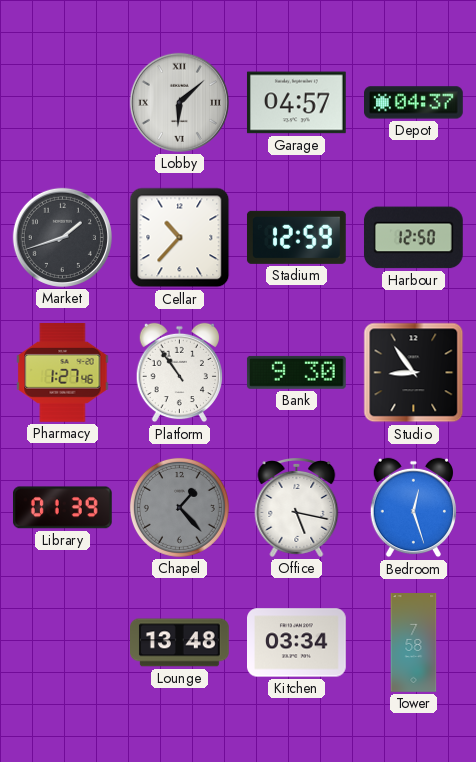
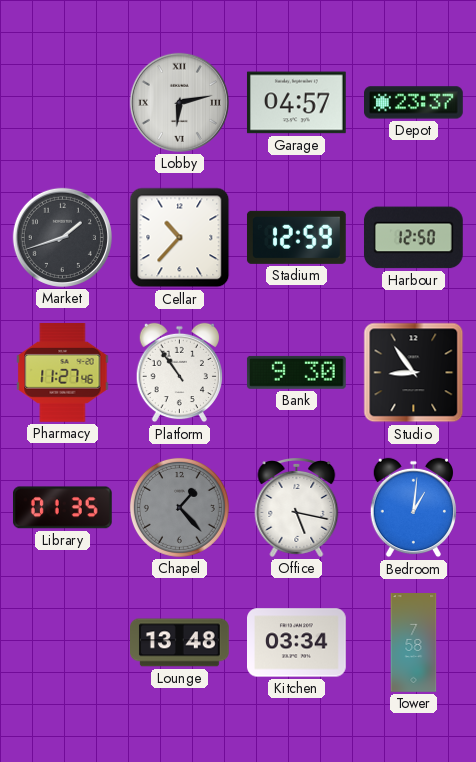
Lobby: 6:08 -> 6:13 (179, 102)
Depot: 04:37 -> 23:37 (414, 103)
Pharmacy: 1:27 -> 11:27 (63, 373)
Library: 01:39 -> 01:35 (62, 508)
Bedroom: 12:27 -> 1:01 (413, 508)
